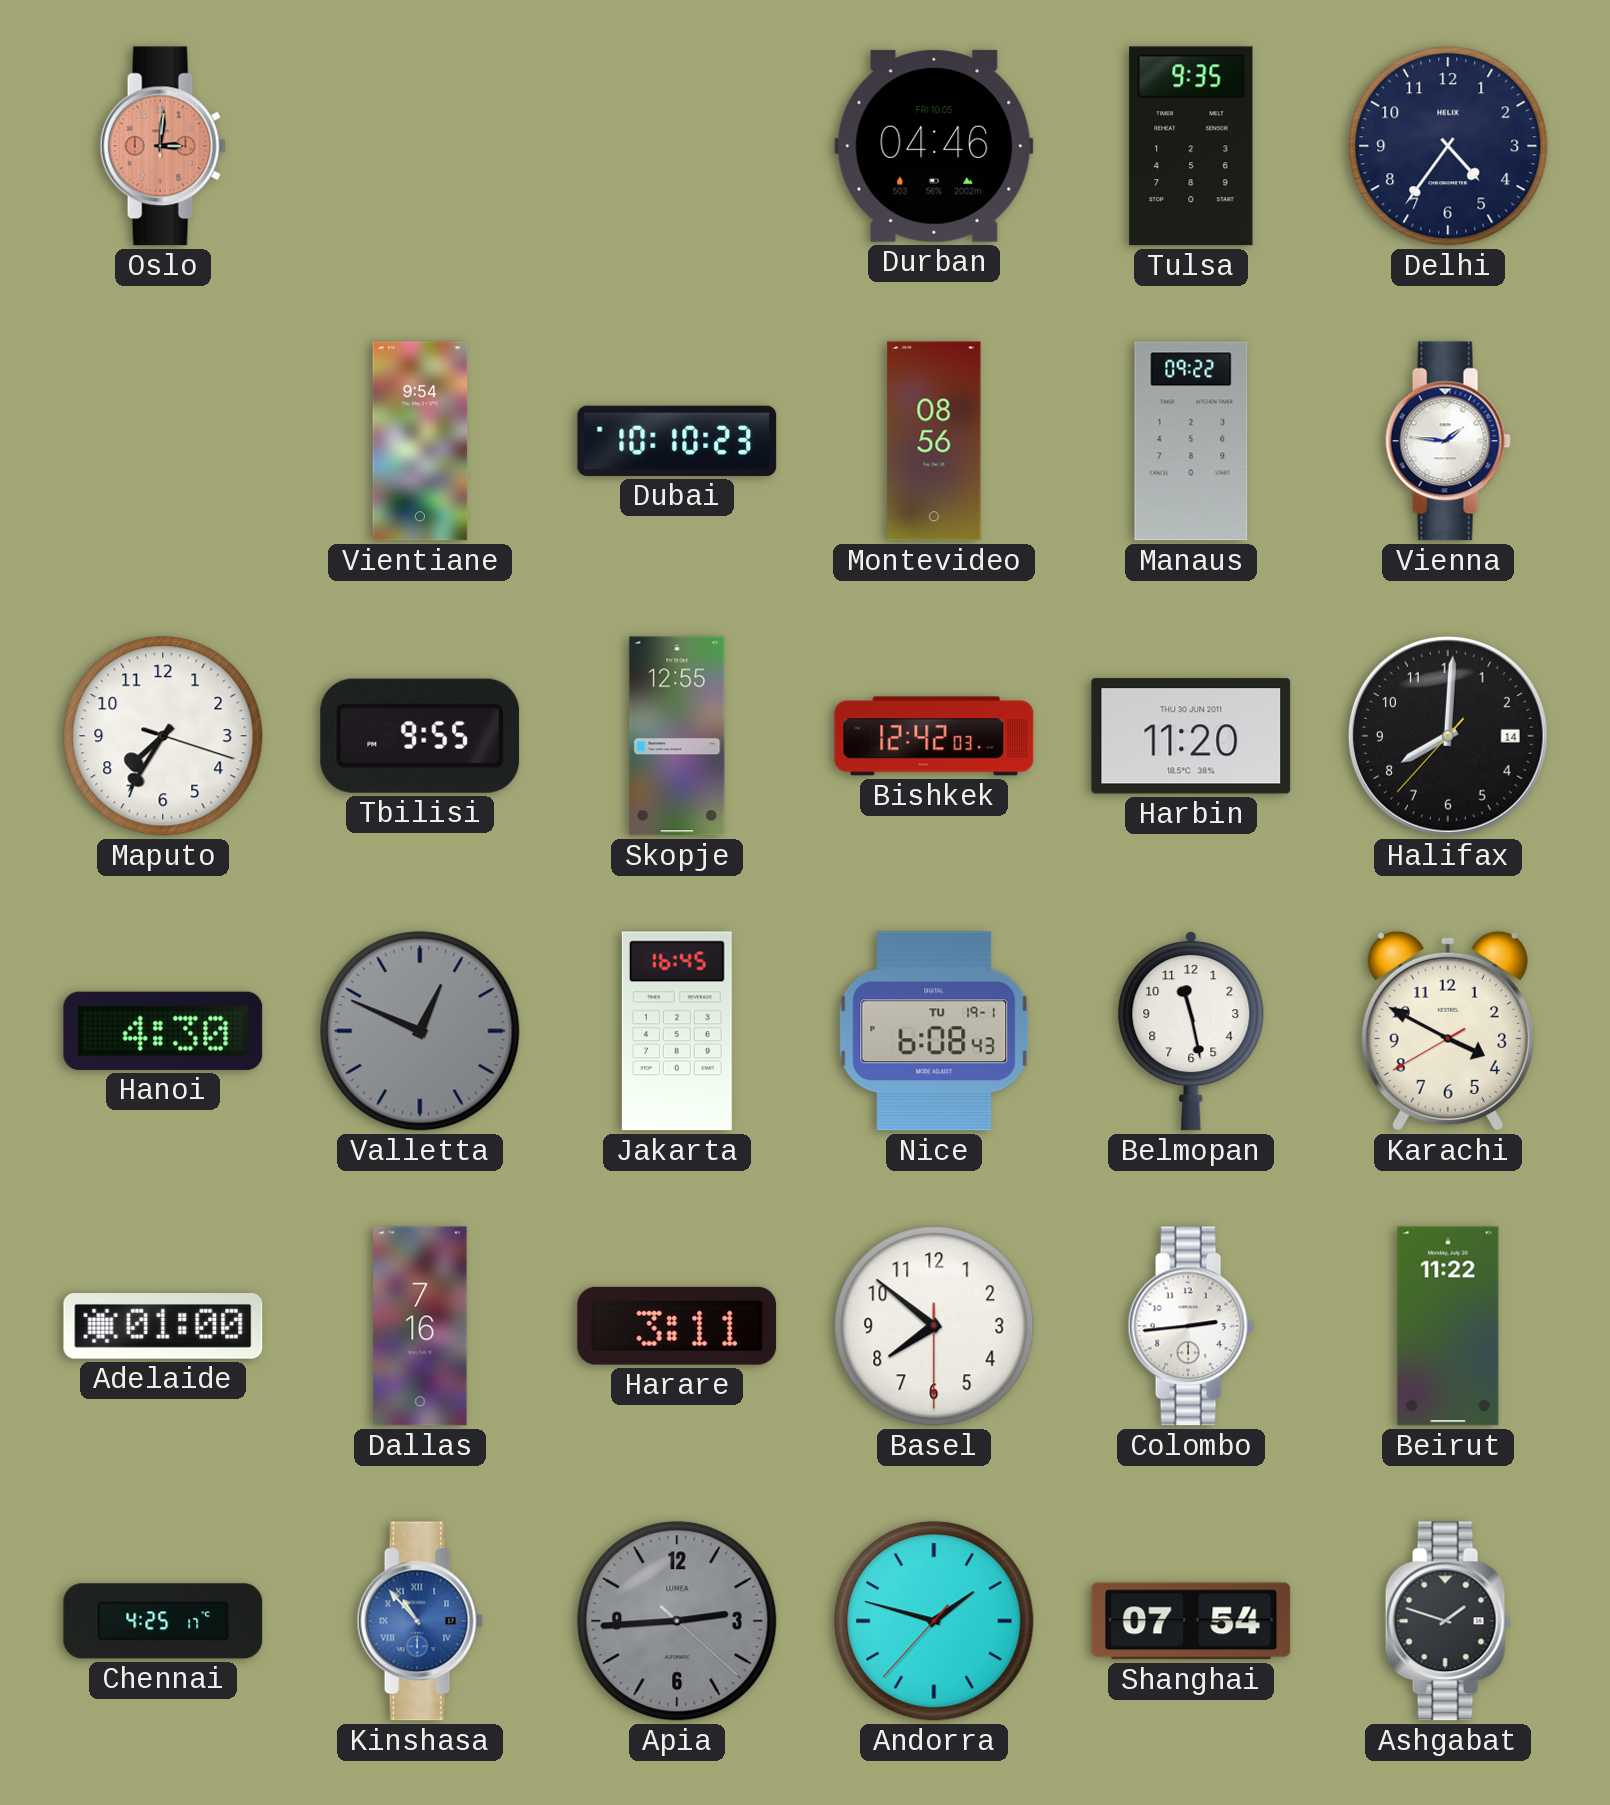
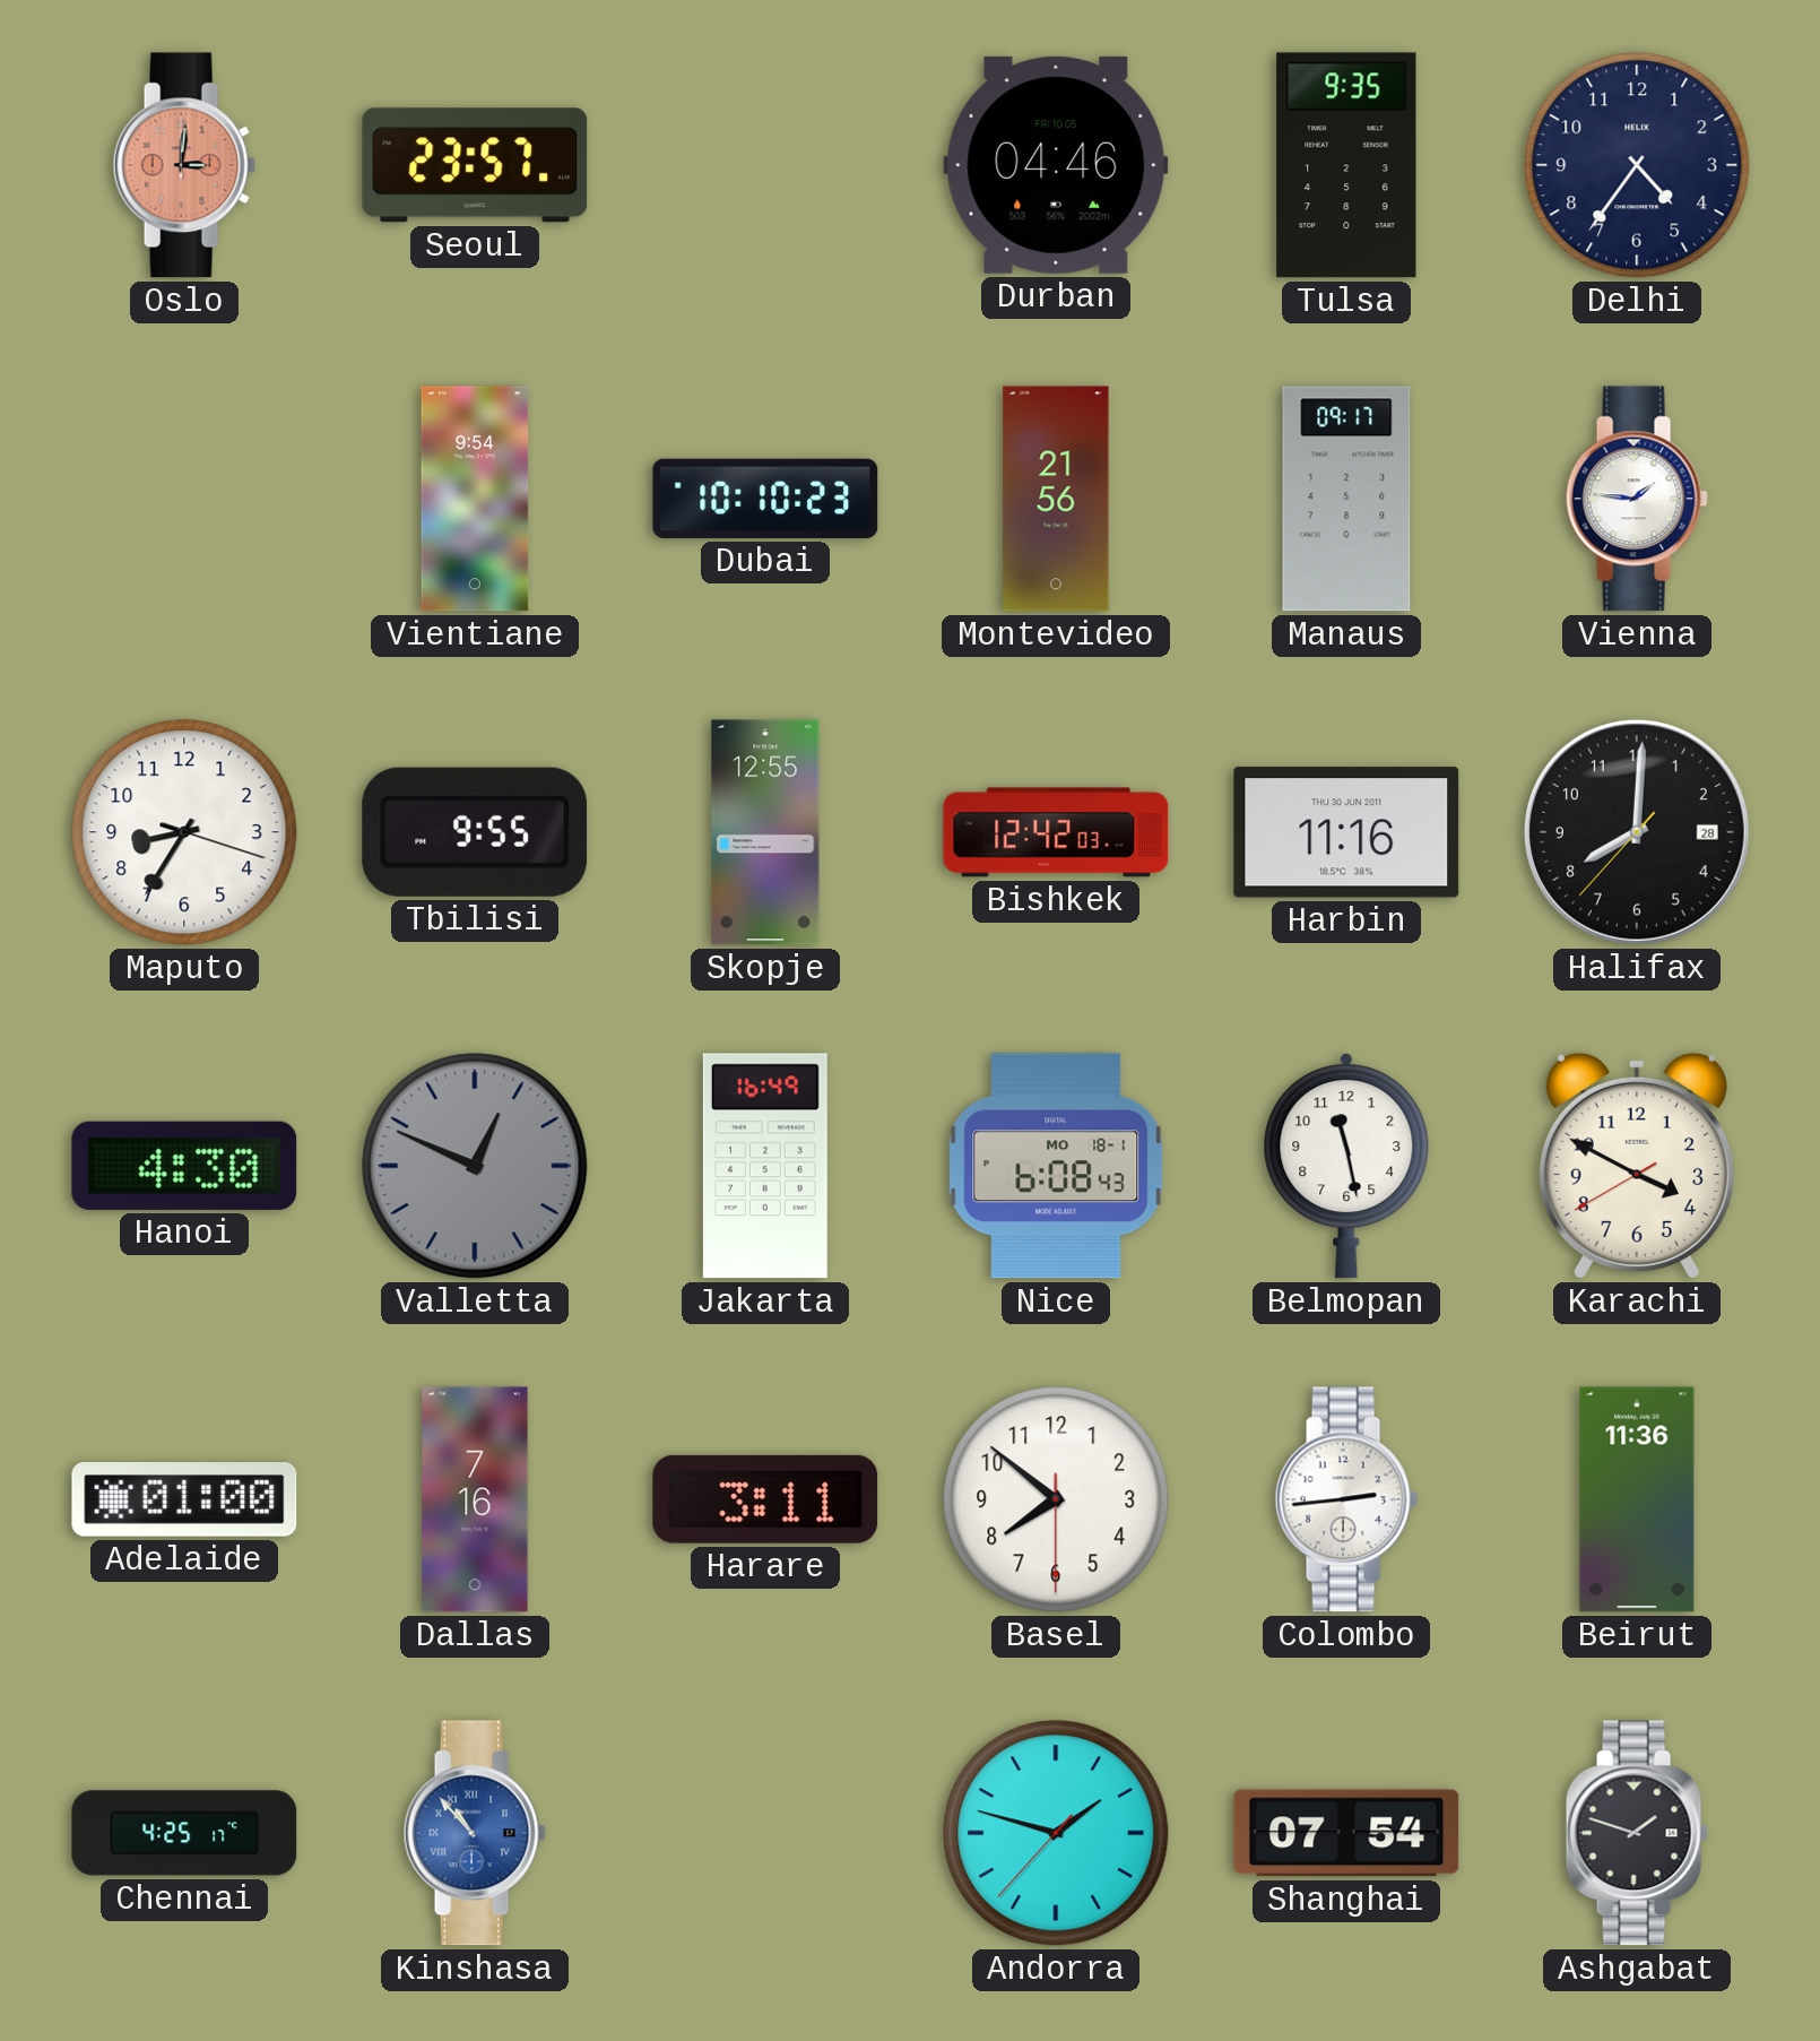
Seoul: none -> 23:57 (475, 165)
Montevideo: 08:56 -> 21:56 (1056, 499)
Manaus: 09:22 -> 09:17 (1346, 499)
Maputo: 7:35 -> 8:35 (184, 832)
Harbin: 11:20 -> 11:16 (1346, 832)
Halifax date: 14 -> 28 (1637, 832)
Jakarta: 16:45 -> 16:49 (765, 1166)
Nice date: TU 19-1 -> MO 18-1 (1056, 1166)
Beirut: 11:22 -> 11:36 (1637, 1499)
Apia: 2:44 -> none (677, 1621)
